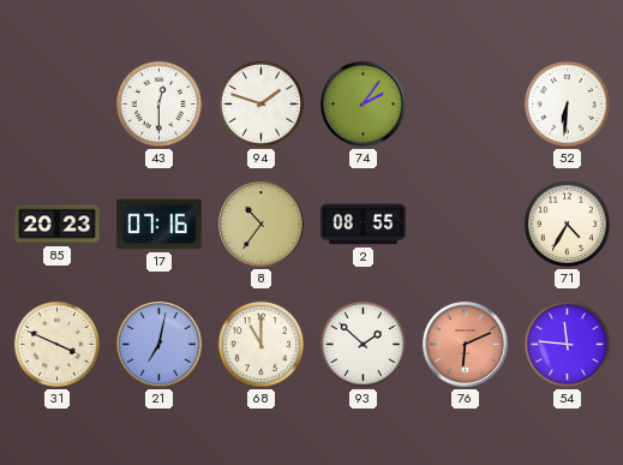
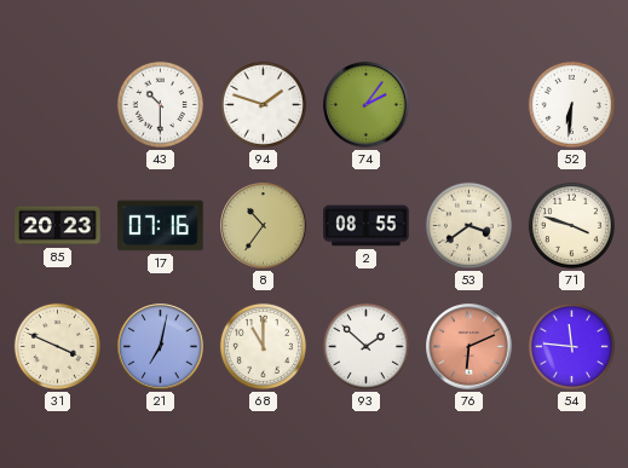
43: 12:30 -> 10:30 (160, 104)
53: none -> 3:39 (468, 225)
71: 4:35 -> 3:48 (571, 225)
